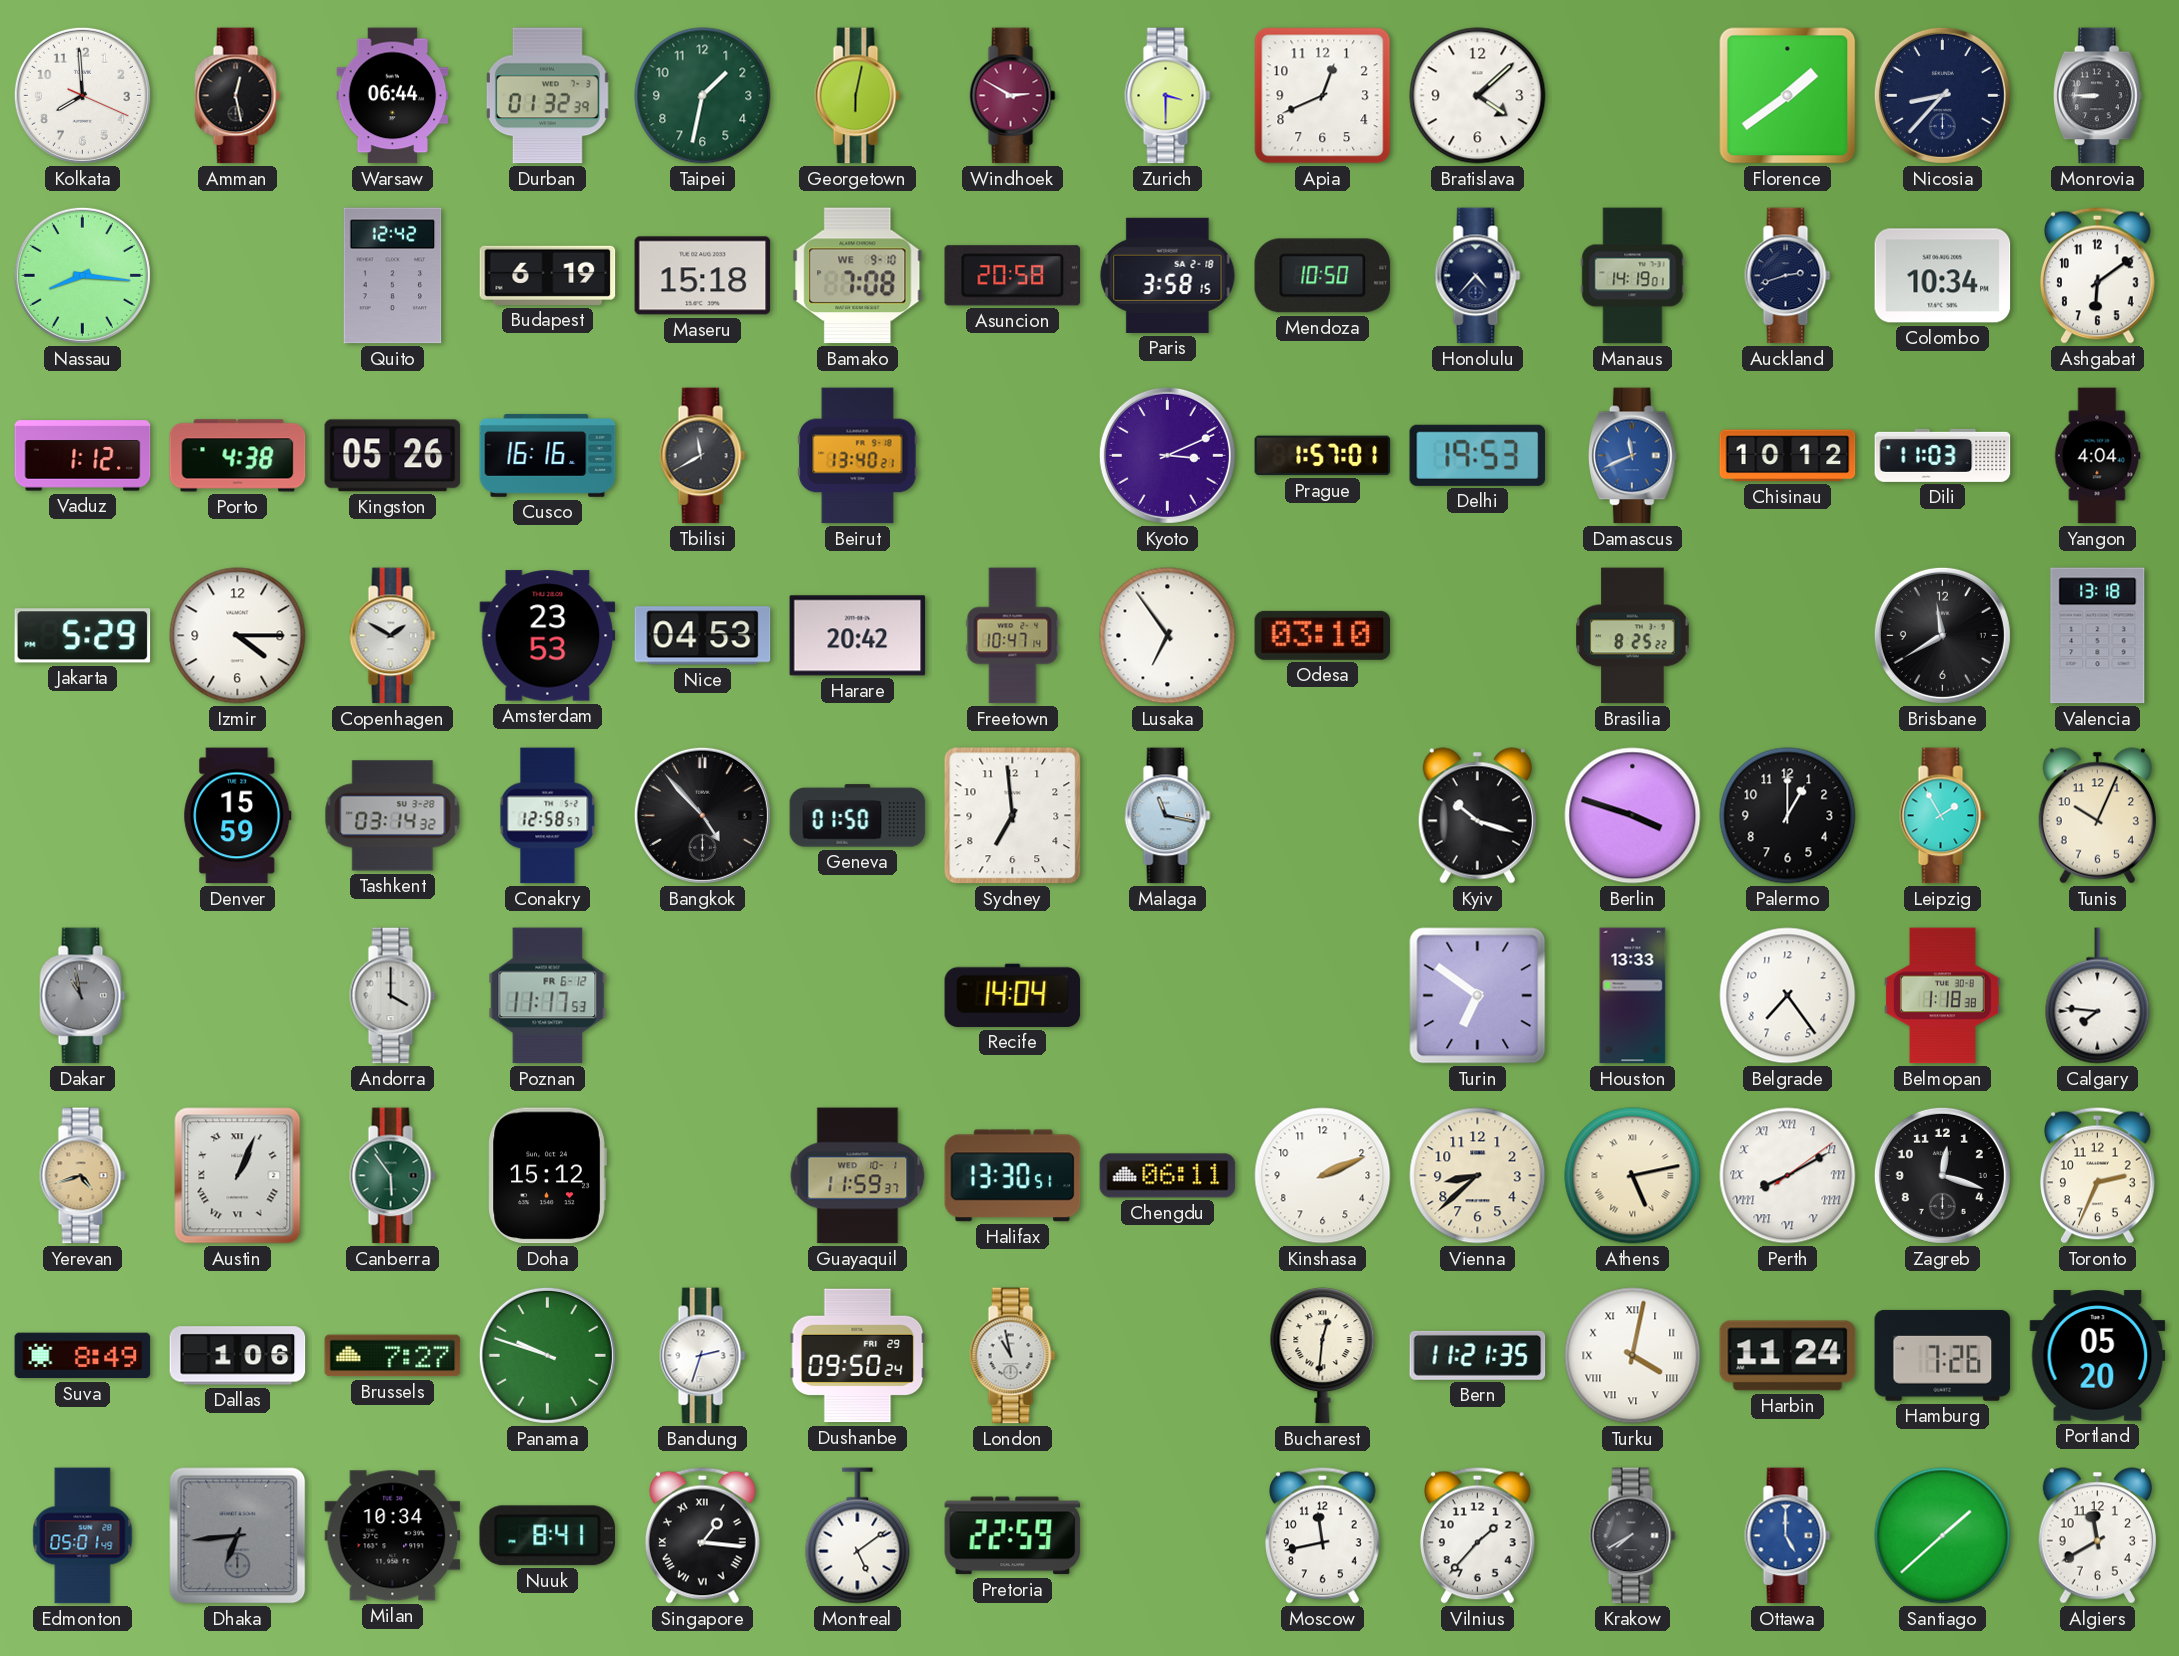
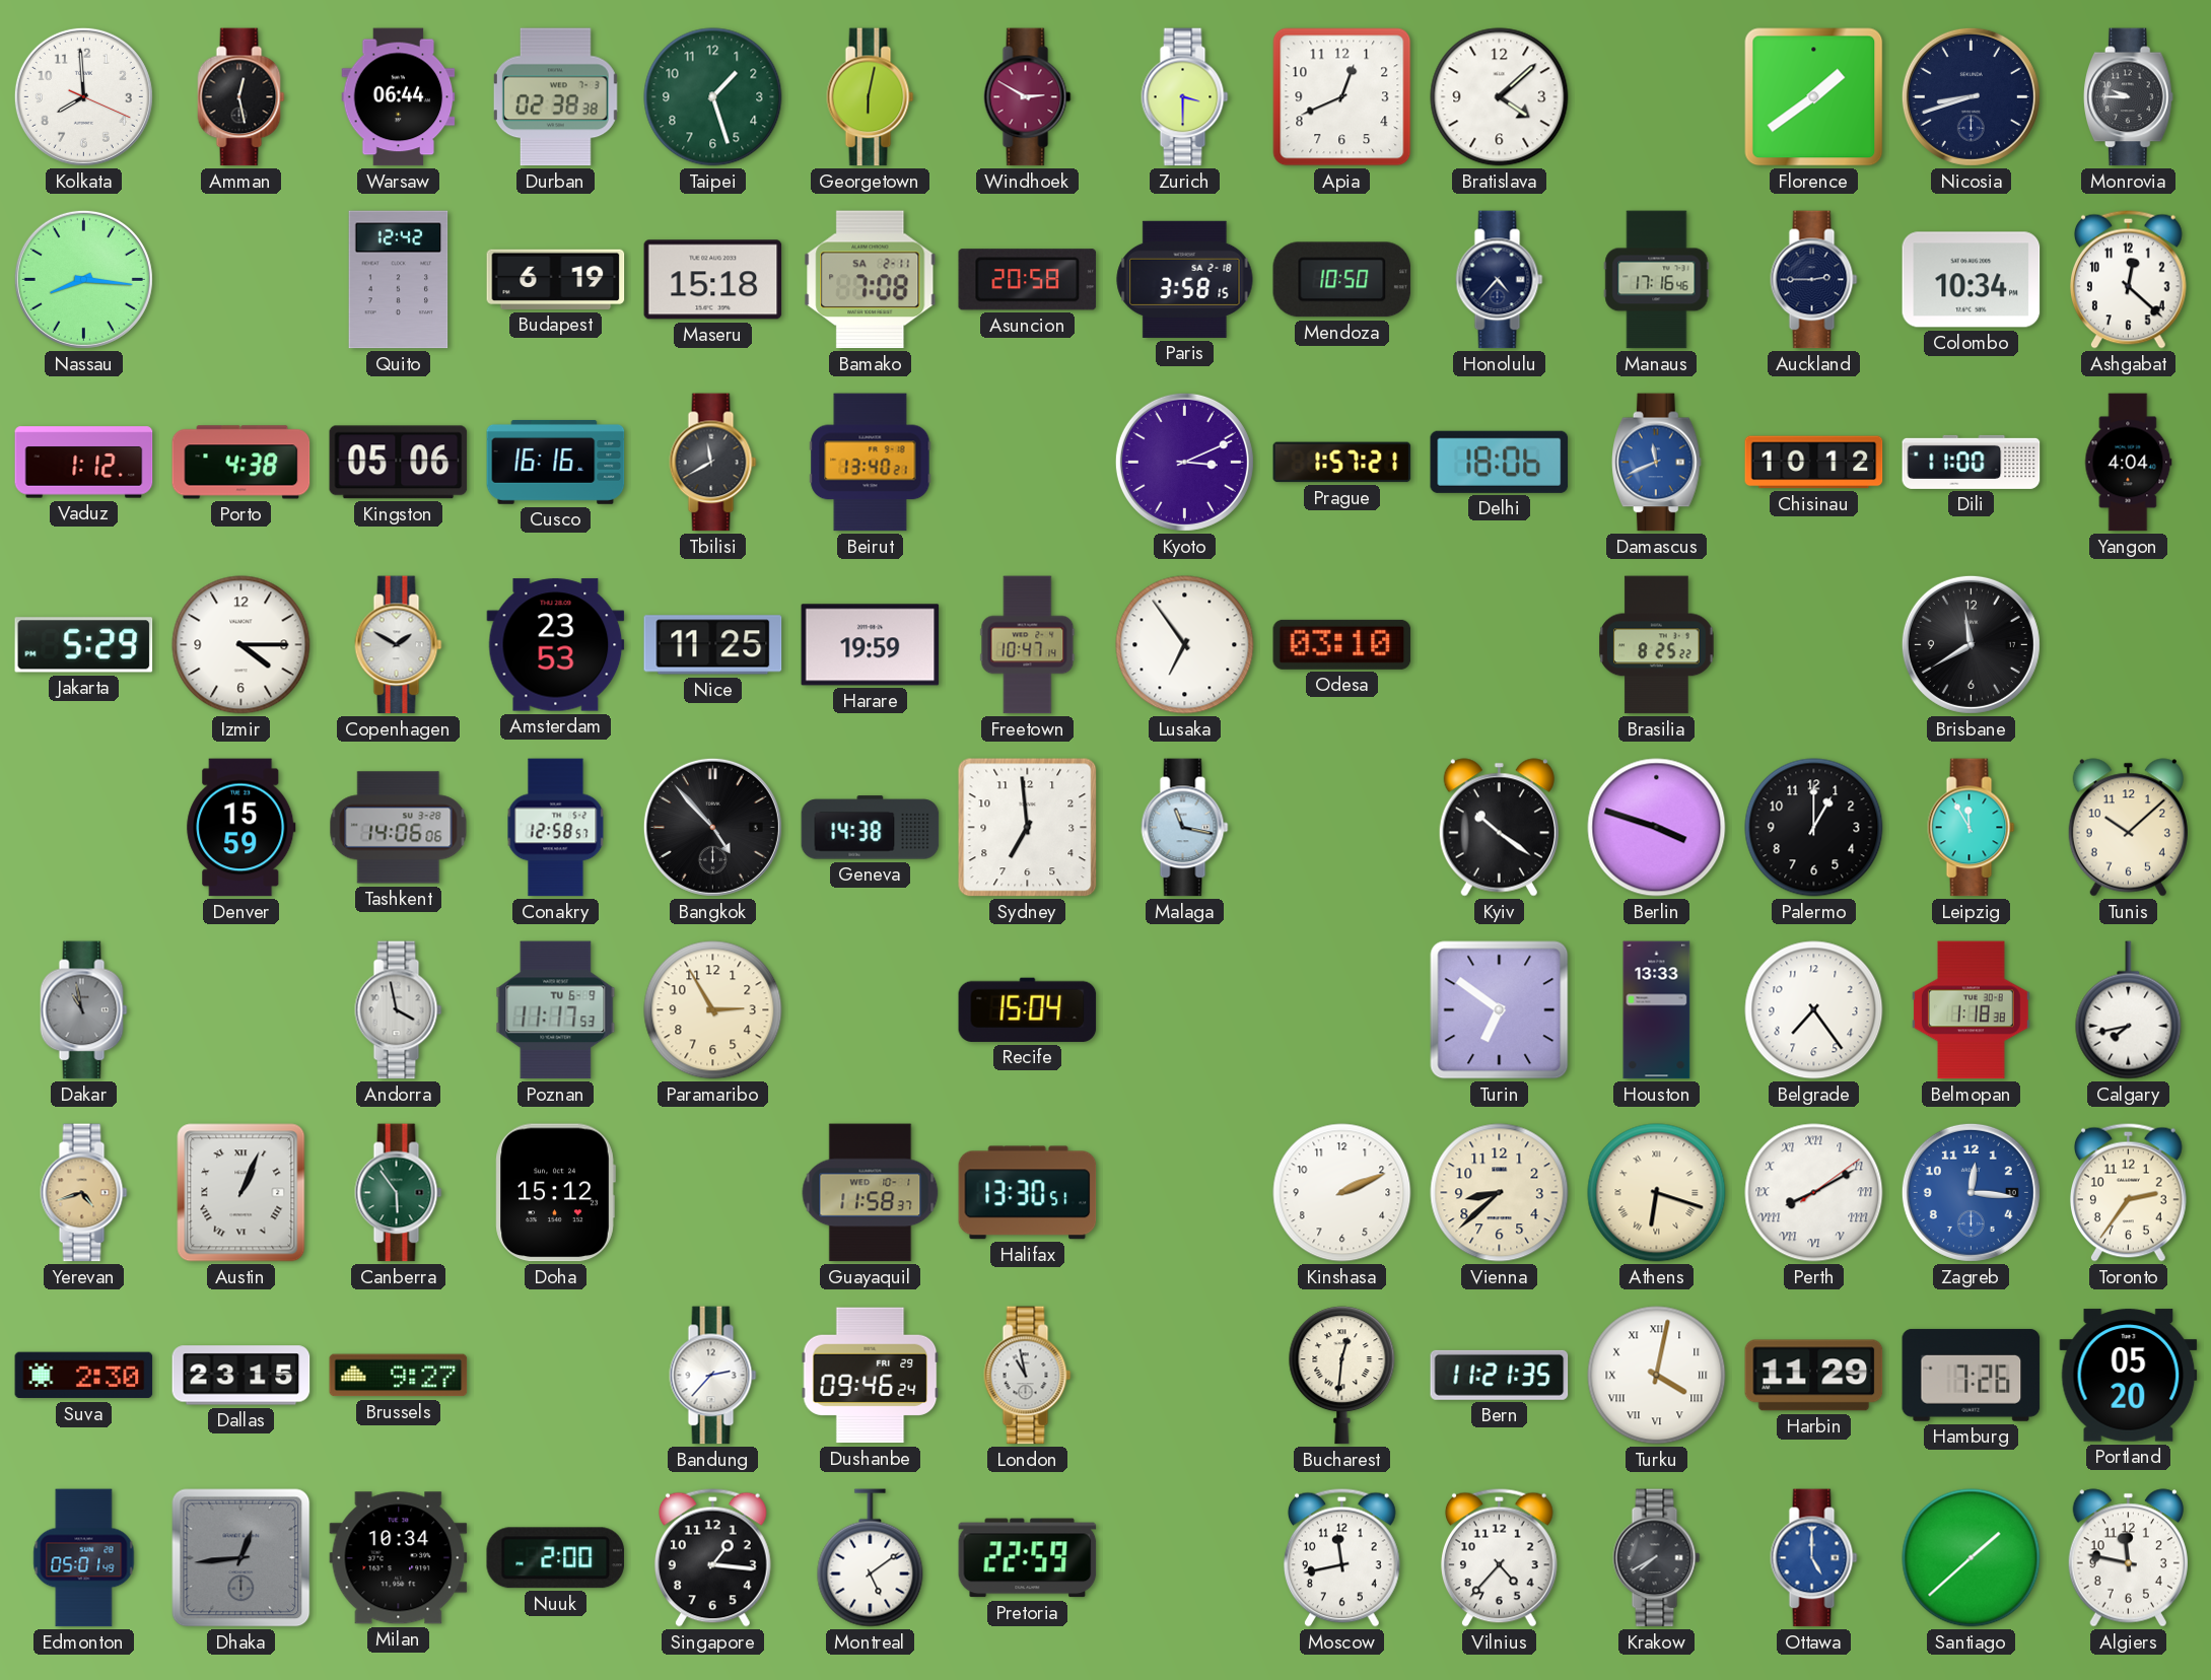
Durban: 01:32 -> 02:38 (555, 97)
Taipei: 1:32 -> 1:27 (713, 97)
Nicosia: 8:37 -> 8:42 (1971, 96)
Monrovia: 8:45 -> 9:45 (2129, 97)
Bamako date: WE 9-10 -> SA 2-11 (871, 280)
Manaus: 14:19 -> 17:16 (1657, 280)
Auckland: 2:42 -> 2:45 (1814, 280)
Ashgabat: 6:09 -> 12:22 (2128, 279)
Kingston: 05:26 -> 05:06 (399, 463)
Prague: 1:57:01 -> 1:57:21 (1342, 463)
Delhi: 19:53 -> 18:06 (1500, 462)
Dili: 11:03 -> 11:00 (1972, 462)
Nice: 04:53 -> 11:25 (713, 645)
Harare: 20:42 -> 19:59 (871, 645)
Valencia: 13:18 -> none (2098, 636)
Tashkent: 03:14 -> 14:06 (399, 828)
Geneva: 01:50 -> 14:38 (871, 828)
Kyiv: 10:18 -> 10:21 (1499, 828)
Leipzig: 1:55 -> 11:55 (1972, 828)
Tunis: 10:04 -> 10:08 (2128, 828)
Andorra: 4:00 -> 3:58 (399, 1010)
Poznan date: FR 6-12 -> TU 6-9 (556, 1010)
Paramaribo: none -> 2:55 (713, 1010)
Recife: 14:04 -> 15:04 (1028, 1009)
Calgary: 7:46 -> 7:43 (2129, 1010)
Guayaquil: 11:59 -> 11:58 (871, 1193)
Chengdu: 06:11 -> none (1168, 1176)
Athens: 5:13 -> 6:18 (1657, 1193)
Zagreb: 12:18 -> 12:16 (1971, 1192)
Zagreb dial: black -> blue (1971, 1192)
Toronto: 2:34 -> 2:36 (2128, 1192)
Suva: 8:49 -> 2:30 (84, 1376)
Dallas: 1:06 -> 23:15 (241, 1376)
Brussels: 7:27 -> 9:27 (399, 1376)
Panama: 9:48 -> none (547, 1355)
Bandung: 2:33 -> 2:37 (713, 1376)
Dushanbe: 09:50 -> 09:46 (871, 1376)
Harbin: 11:24 -> 11:29 (1814, 1376)
Dhaka: 6:44 -> 12:44 (241, 1558)
Nuuk: 8:41 -> 2:00 (556, 1558)
Singapore numerals: Roman -> Arabic (712, 1557)
Vilnius: 1:37 -> 4:37 (1499, 1557)
Algiers: 11:40 -> 11:47 (2128, 1558)
